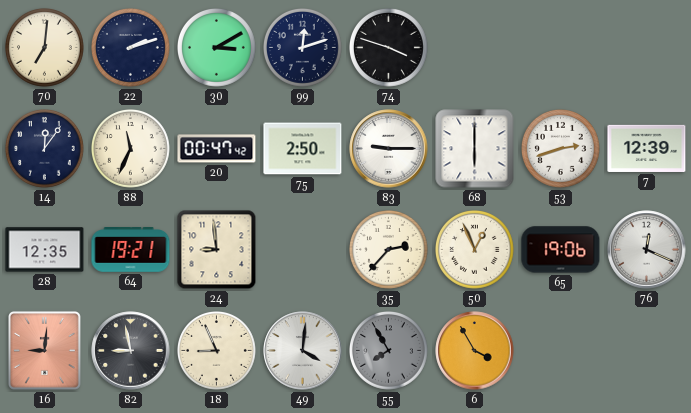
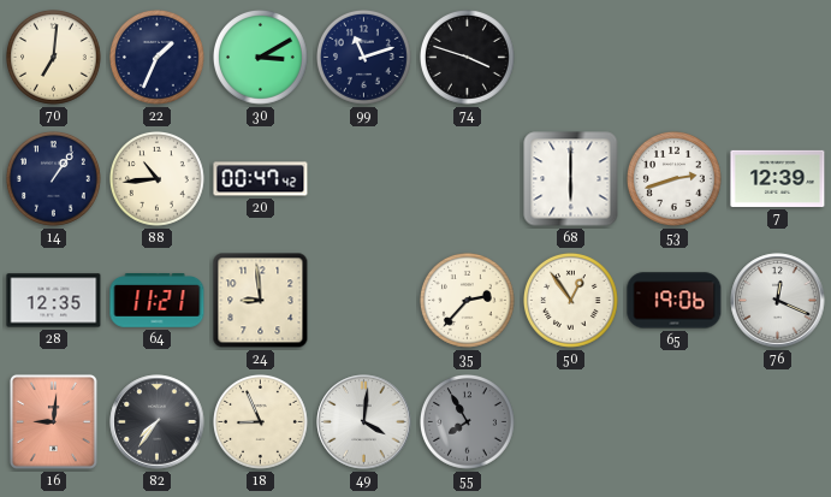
22: 2:12 -> 1:34 (158, 58)
99: 12:12 -> 11:12 (364, 58)
14: 12:06 -> 1:06 (54, 179)
88: 11:34 -> 10:44 (158, 179)
75: 2:50 -> none (303, 149)
83: 9:15 -> none (389, 149)
64: 19:21 -> 11:21 (158, 301)
50: 12:56 -> 12:54 (571, 301)
82: 8:58 -> 7:36 (158, 422)
6: 3:55 -> none (475, 351)
